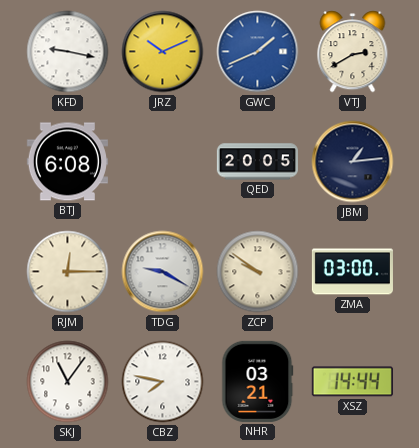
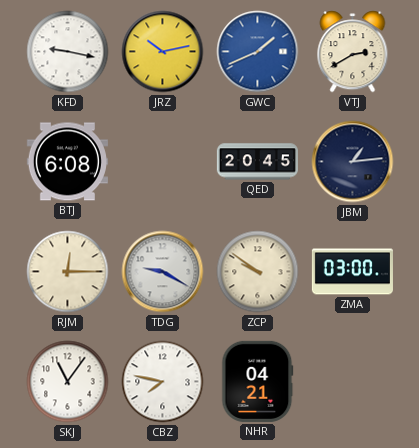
JRZ: 10:11 -> 10:13 (163, 52)
QED: 20:05 -> 20:45 (257, 162)
NHR: 03:21 -> 04:21 (258, 381)
XSZ: 14:44 -> none (352, 382)
